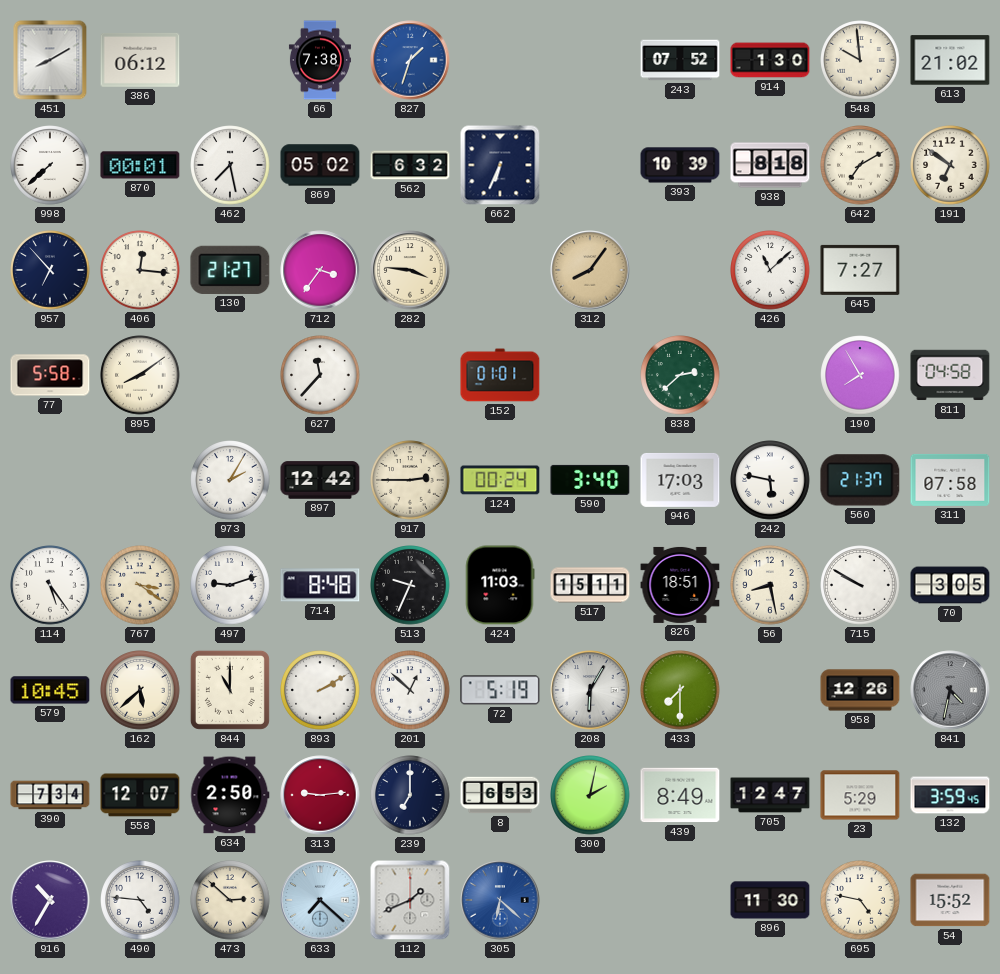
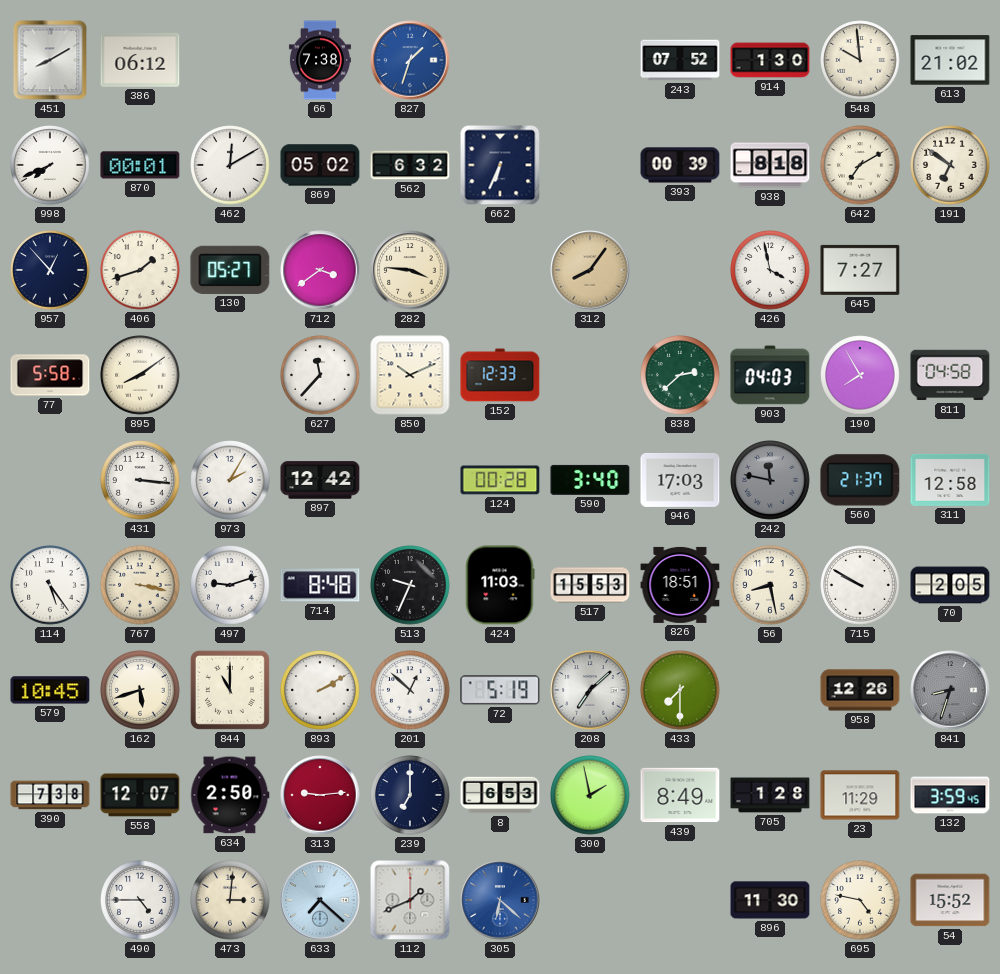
998: 7:38 -> 7:41 (50, 165)
462: 7:28 -> 12:10 (230, 165)
393: 10:39 -> 00:39 (680, 165)
957: 6:53 -> 12:53 (50, 270)
406: 12:16 -> 1:42 (140, 270)
130: 21:27 -> 05:27 (230, 270)
712: 3:36 -> 3:39 (320, 270)
426: 11:08 -> 3:58 (770, 270)
850: none -> 10:11 (410, 375)
152: 01:01 -> 12:33 (500, 375)
903: none -> 04:03 (770, 375)
431: none -> 3:16 (140, 480)
917: 2:45 -> none (410, 480)
124: 00:24 -> 00:28 (500, 480)
242: 5:47 -> 11:47 (770, 480)
242 dial: white -> grey (770, 480)
311: 07:58 -> 12:58 (950, 480)
767: 3:21 -> 3:17 (140, 585)
517: 15:11 -> 15:53 (590, 585)
70: 3:05 -> 2:05 (950, 585)
162: 5:38 -> 5:42 (140, 690)
208: 6:05 -> 7:08 (590, 690)
841: 4:32 -> 8:33 (950, 690)
390: 7:34 -> 7:38 (50, 795)
300: 2:02 -> 1:58 (590, 795)
705: 12:47 -> 1:28 (770, 795)
23: 5:29 -> 11:29 (860, 795)
916: 10:35 -> none (50, 900)
490: 4:46 -> 4:45 (140, 900)
473: 2:52 -> 3:01 (230, 900)
